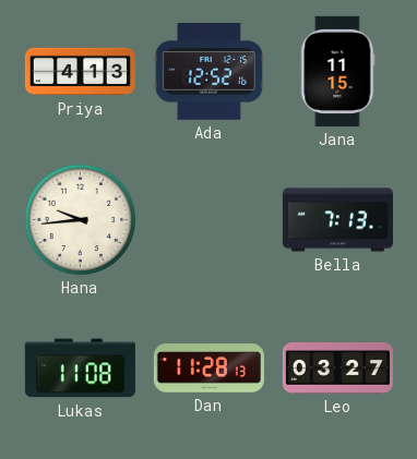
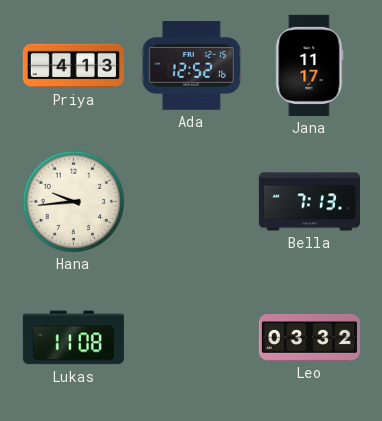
Jana: 11:15 -> 11:17 (310, 65)
Dan: 11:28 -> none (208, 369)
Leo: 03:27 -> 03:32 (309, 337)
